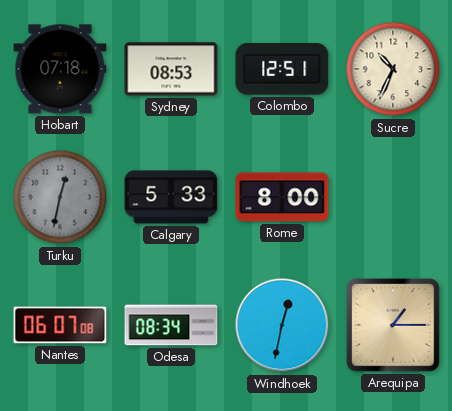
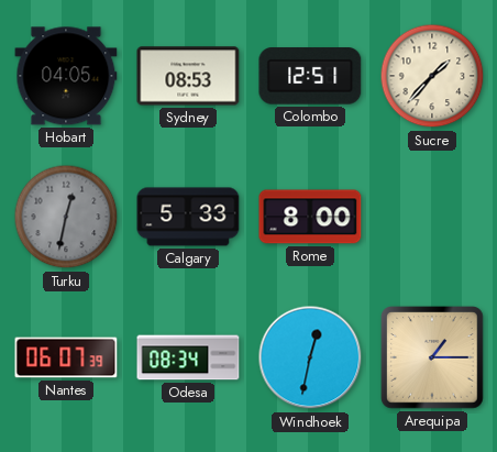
Hobart: 07:18 -> 04:05 (66, 76)
Sucre: 10:34 -> 1:37 (432, 76)
Nantes: 06:07:08 -> 06:07:39 (66, 357)
